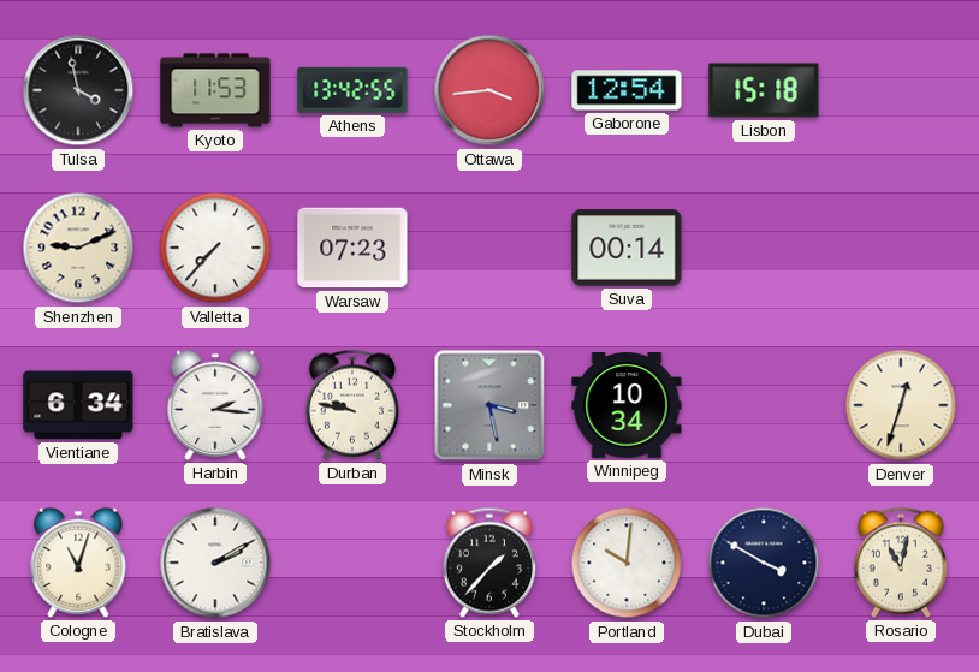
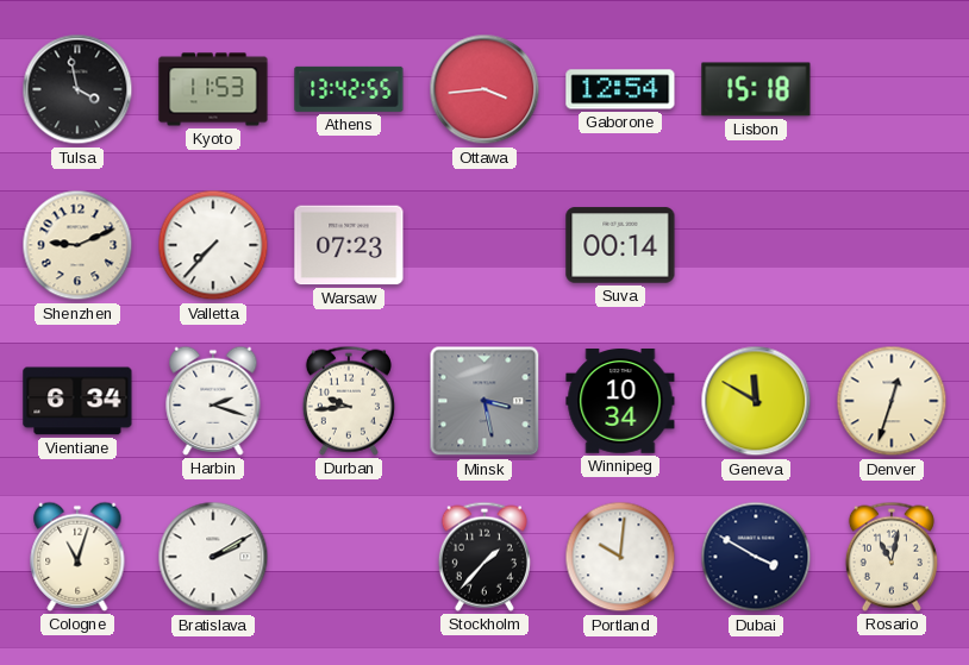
Harbin: 2:16 -> 2:18 (213, 401)
Durban: 9:47 -> 9:44 (349, 401)
Geneva: none -> 11:50 (756, 401)
